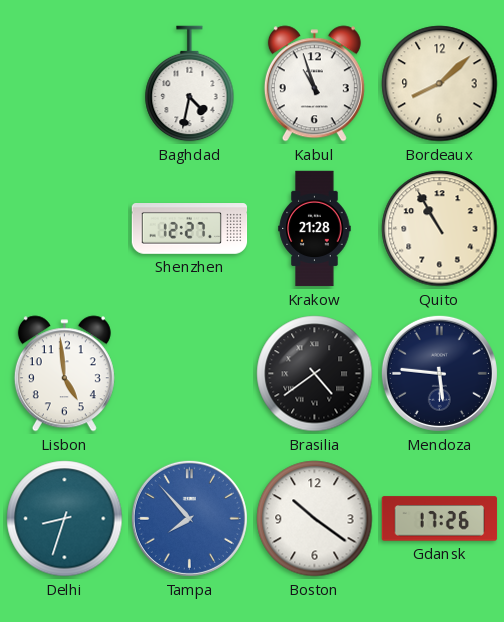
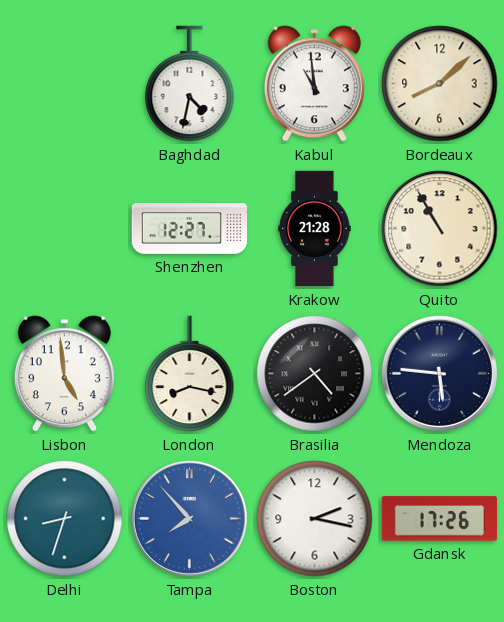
Kabul: 10:57 -> 10:59 (314, 84)
London: none -> 8:17 (190, 374)
Boston: 10:21 -> 2:17 (315, 519)
